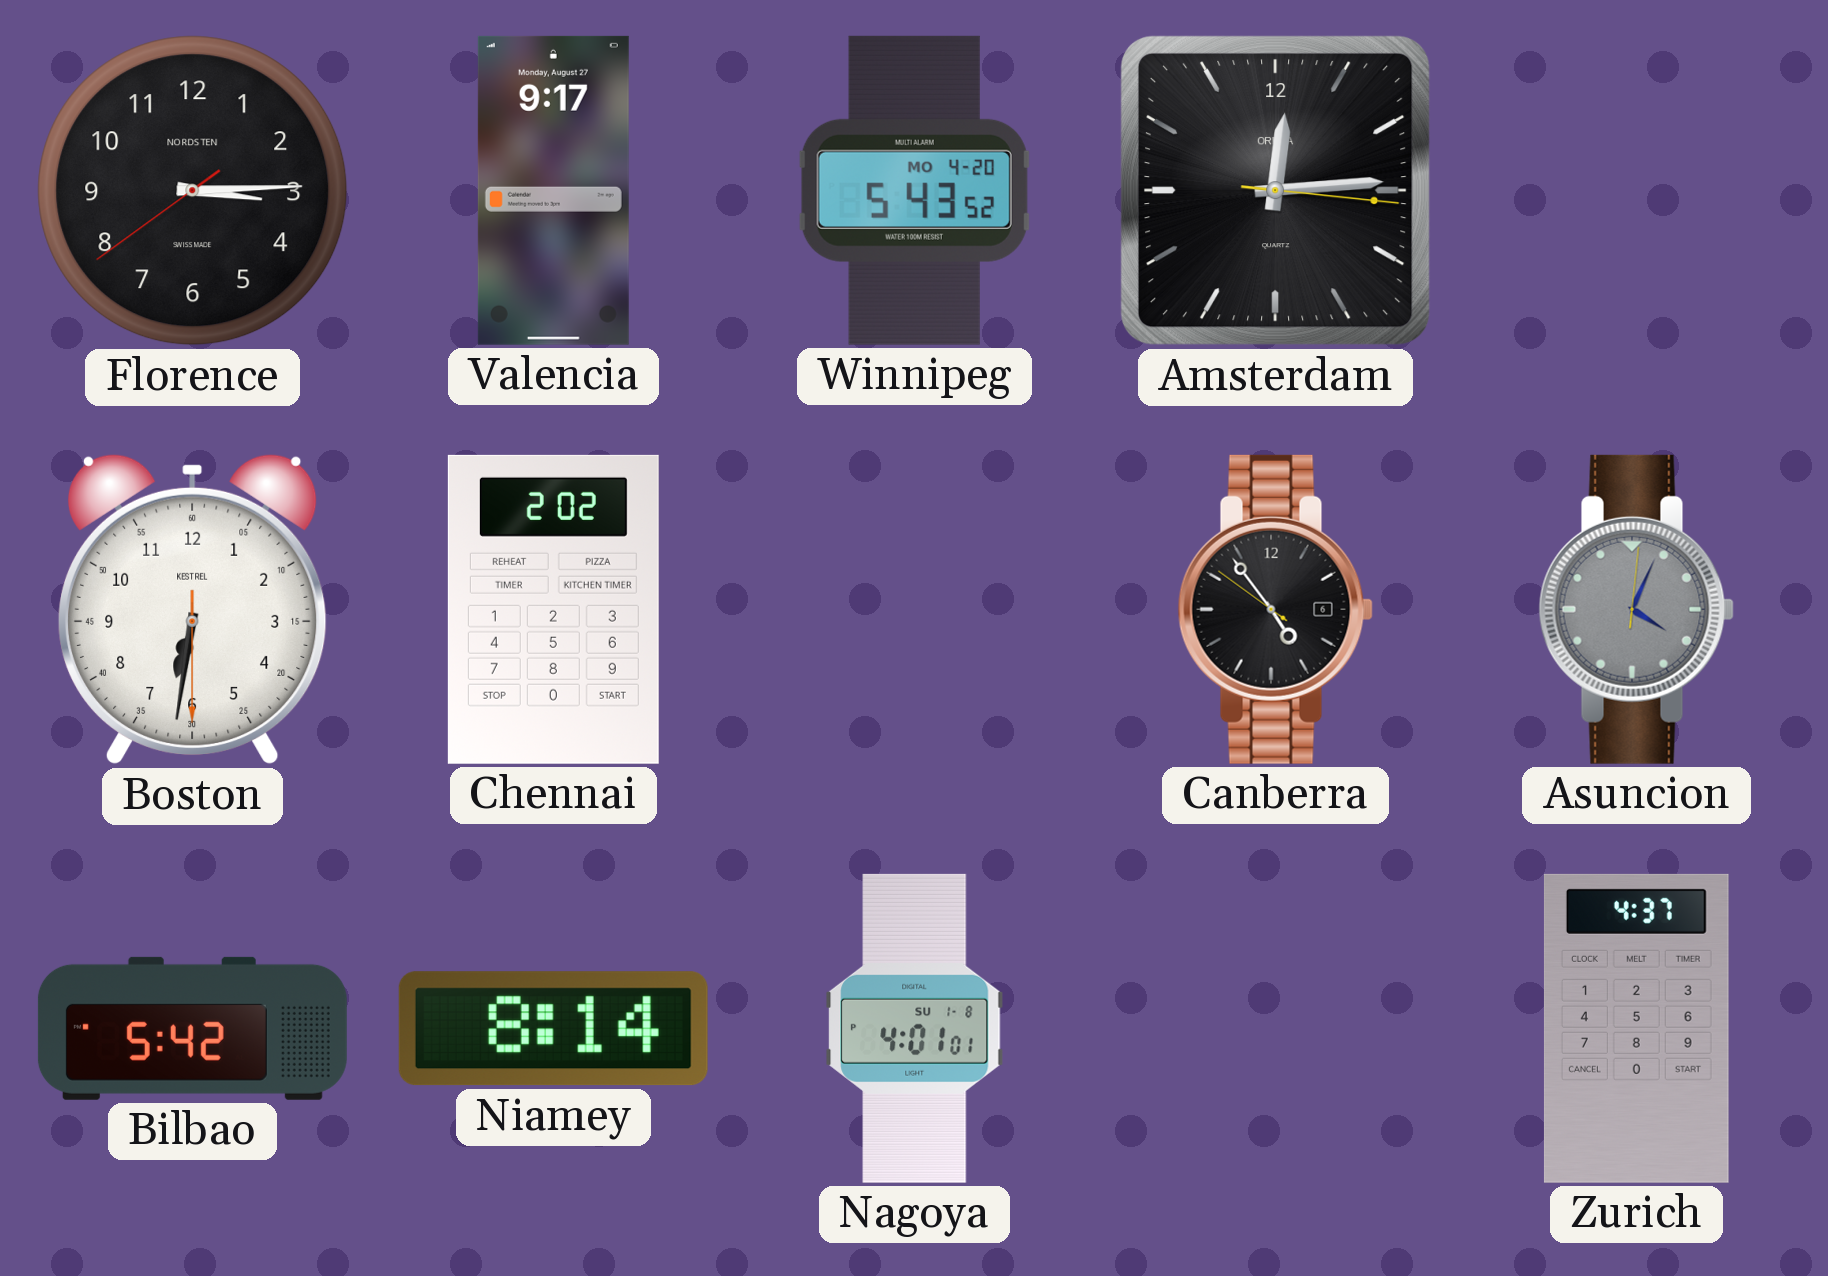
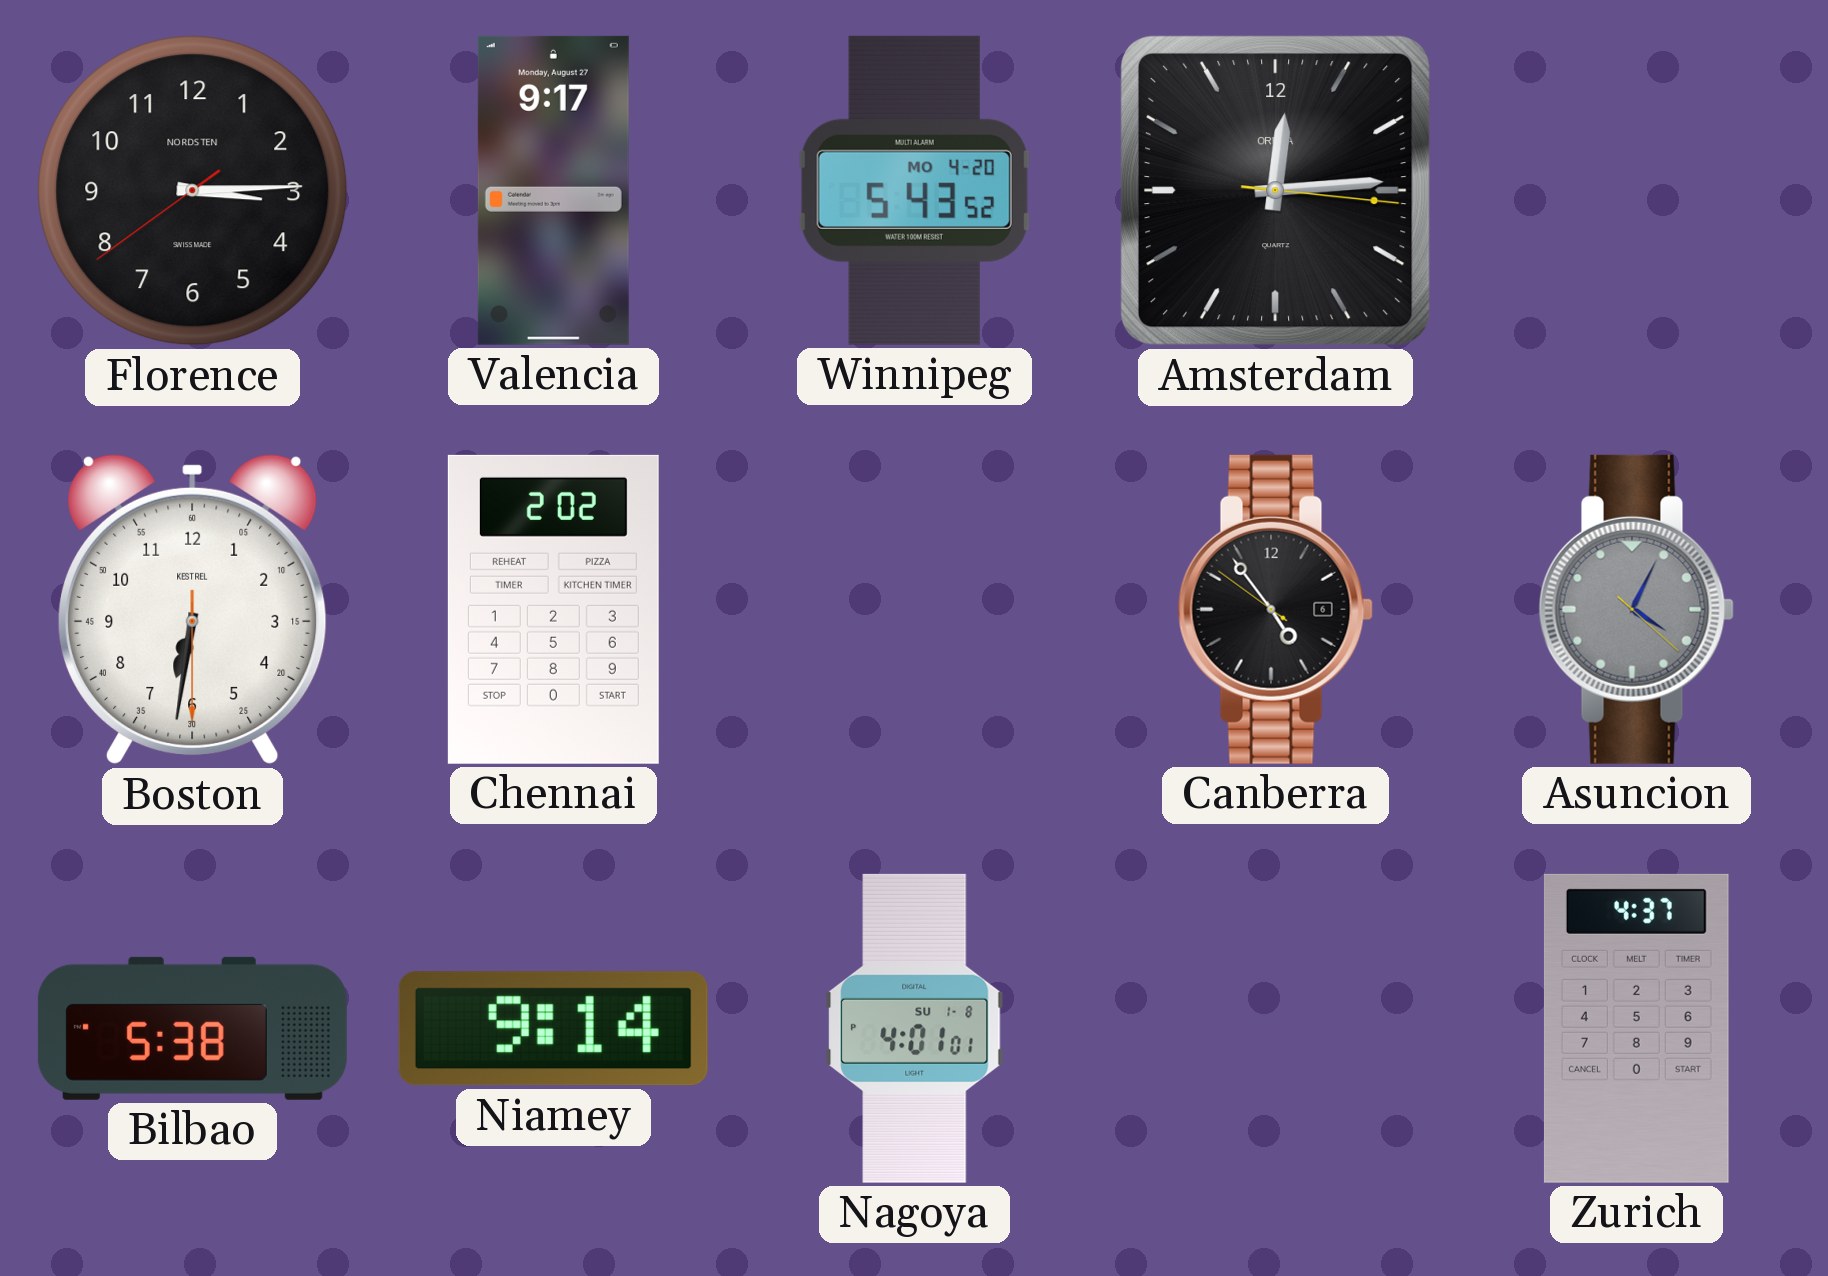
Asuncion: 4:04:01 -> 4:04:22 (1636, 609)
Bilbao: 5:42 -> 5:38 (192, 1028)
Niamey: 8:14 -> 9:14 (553, 1029)
